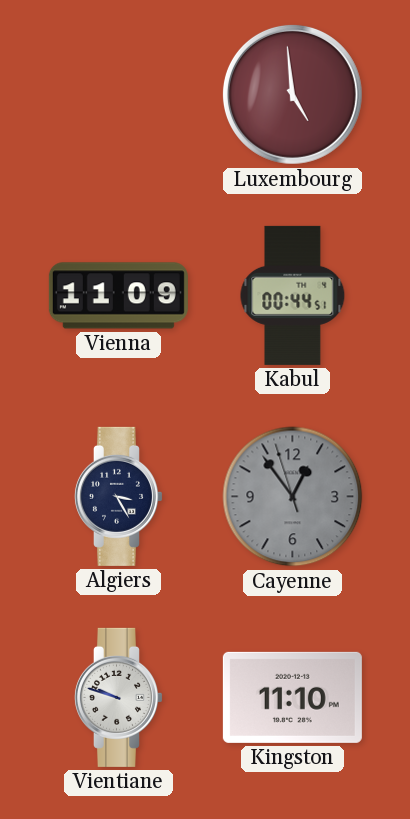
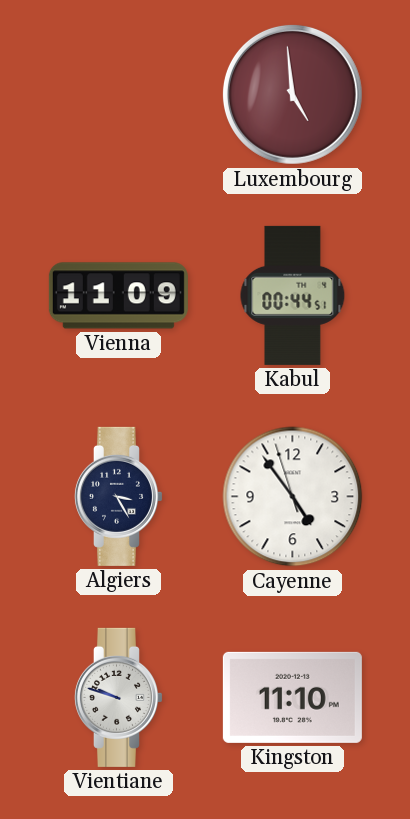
Cayenne: 12:53 -> 4:53 (293, 497)
Cayenne dial: grey -> white (293, 497)
